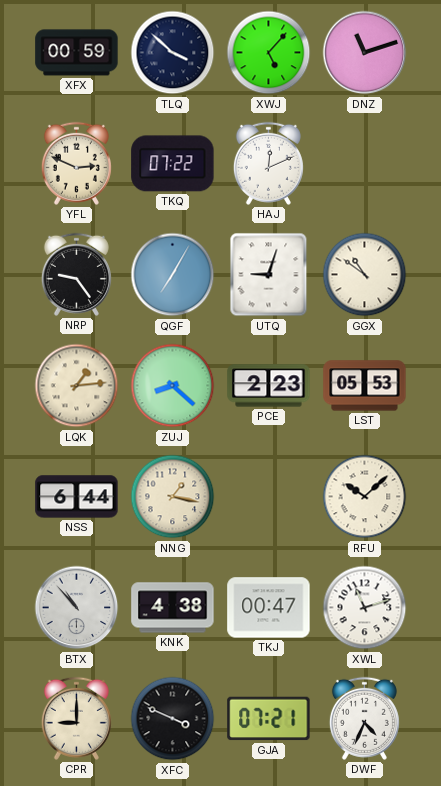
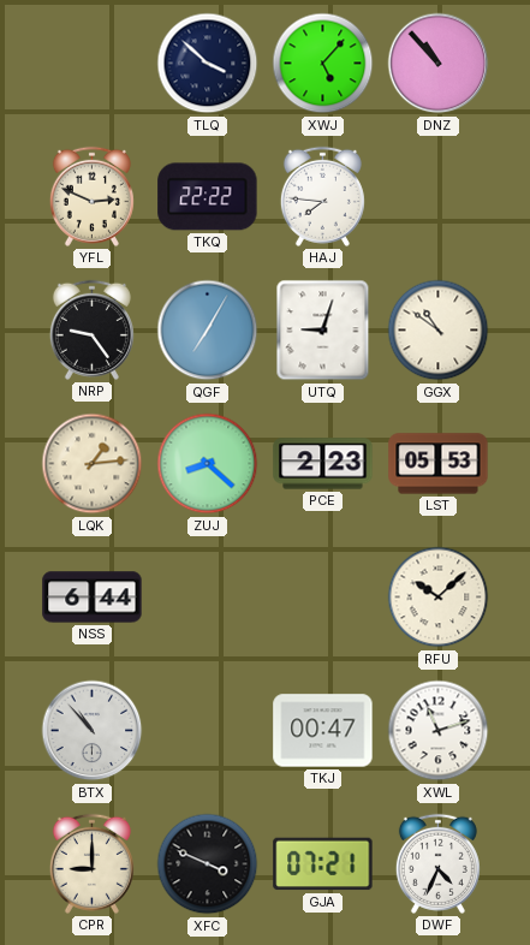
XFX: 00:59 -> none (77, 53)
DNZ: 11:12 -> 10:53 (439, 64)
TKQ: 07:22 -> 22:22 (208, 197)
HAJ: 12:11 -> 7:46 (322, 196)
NNG: 1:17 -> none (173, 497)
KNK: 4:38 -> none (173, 608)
